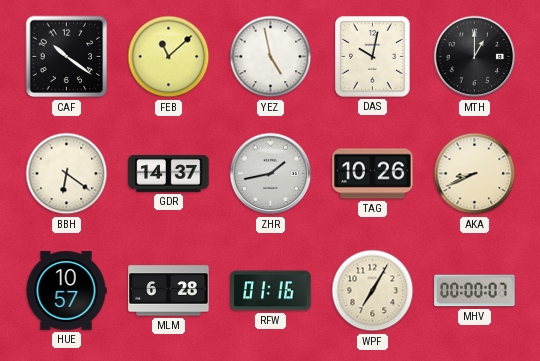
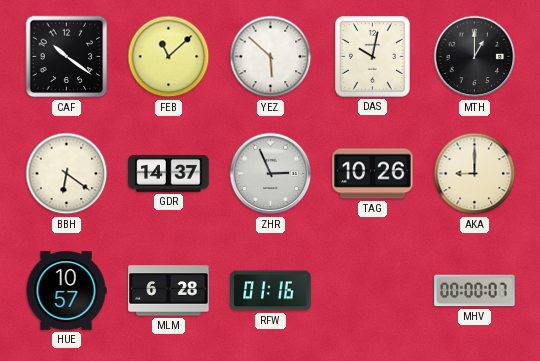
YEZ: 4:58 -> 5:52 (271, 57)
ZHR: 1:43 -> 2:56 (271, 174)
AKA: 8:41 -> 9:00 (475, 174)
WPF: 7:05 -> none (373, 291)
